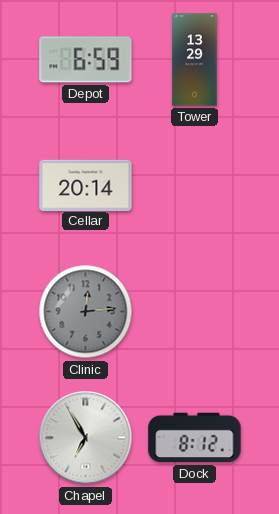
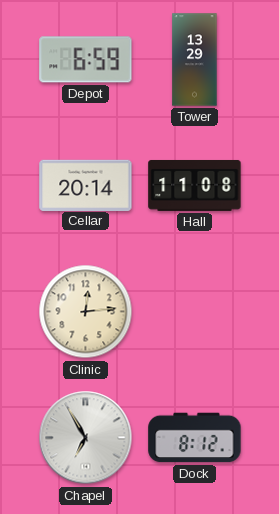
Hall: none -> 11:08 (195, 185)
Clinic dial: grey -> cream (86, 312)
